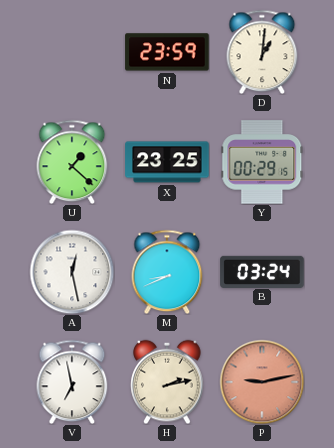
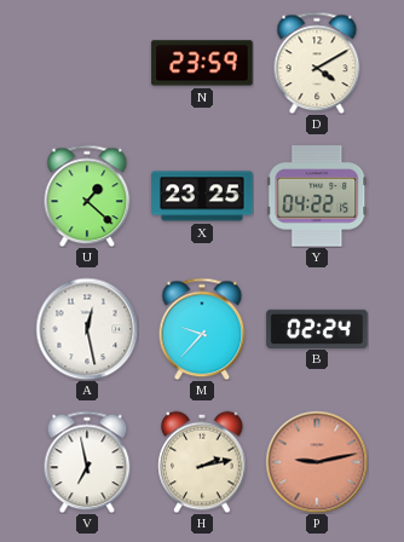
D: 1:01 -> 4:10 (317, 63)
Y: 00:29 -> 04:22 (317, 196)
M: 8:41 -> 9:37 (202, 329)
B: 03:24 -> 02:24 (317, 328)
